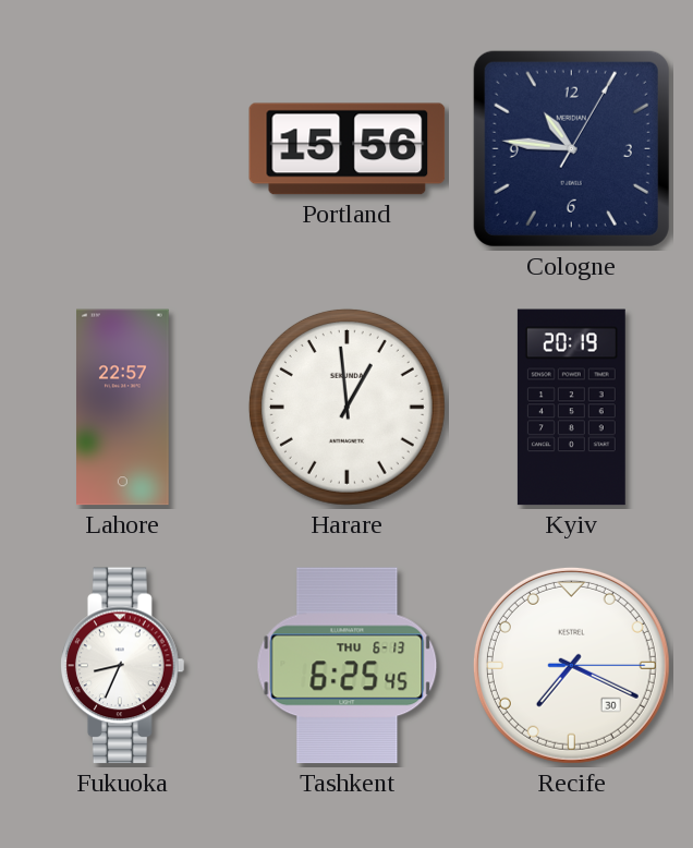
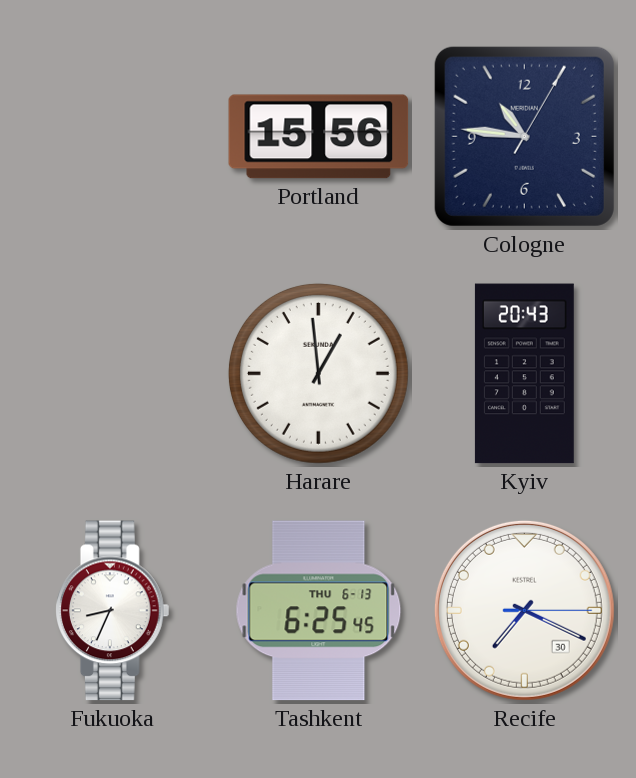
Lahore: 22:57 -> none (123, 408)
Kyiv: 20:19 -> 20:43 (524, 374)
